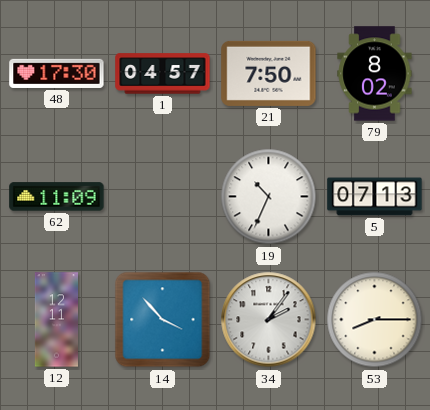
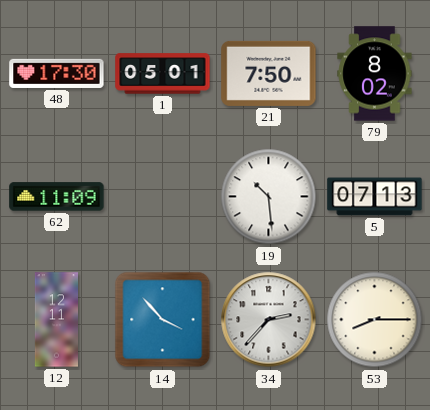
1: 04:57 -> 05:01 (163, 74)
19: 10:34 -> 10:29 (269, 197)
34: 2:06 -> 2:37 (269, 320)
